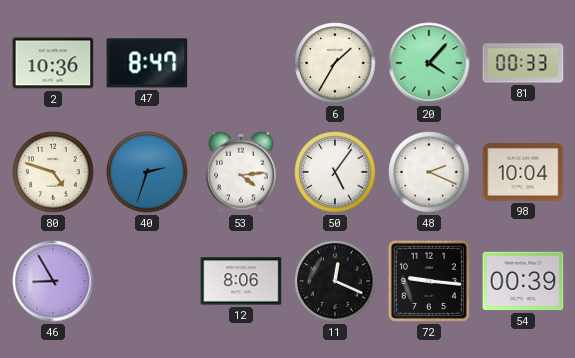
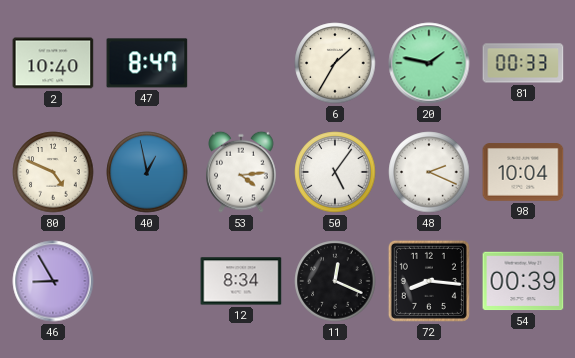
2: 10:36 -> 10:40 (53, 63)
20: 4:07 -> 1:47 (429, 63)
80: 4:48 -> 4:49 (53, 172)
40: 2:33 -> 12:58 (147, 172)
12: 8:06 -> 8:34 (241, 281)
72: 9:16 -> 8:16 (429, 281)
